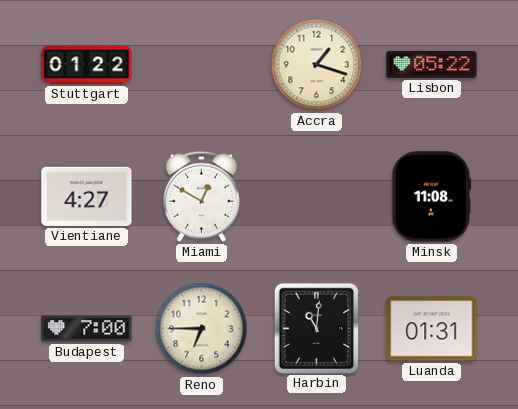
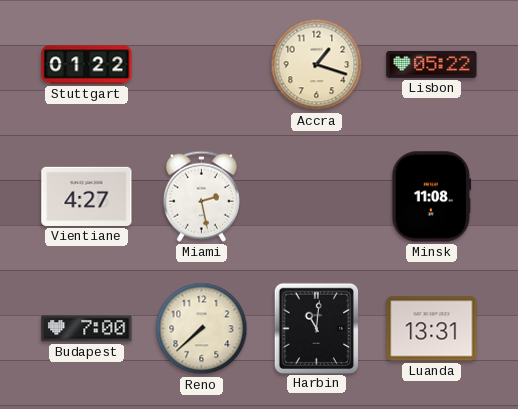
Miami: 12:50 -> 2:28 (201, 196)
Reno: 6:45 -> 7:38 (202, 329)
Luanda: 01:31 -> 13:31 (432, 329)
